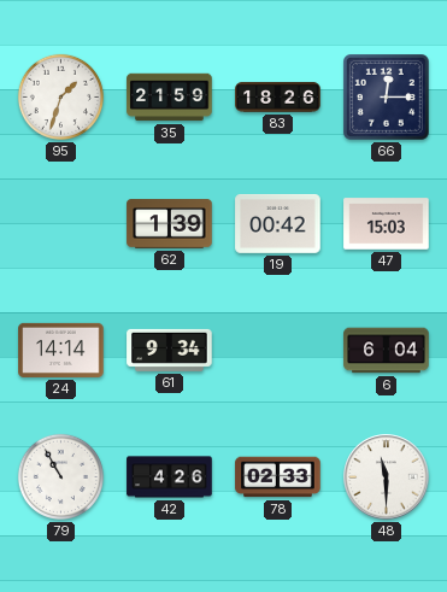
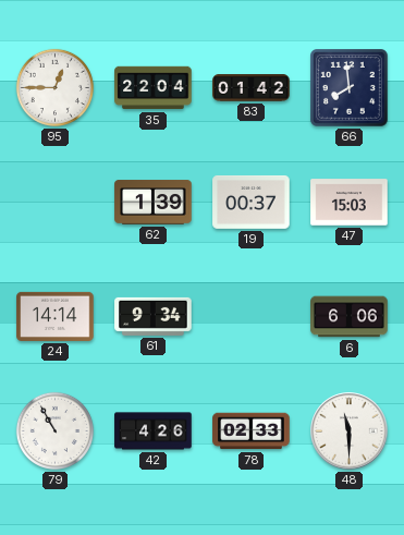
95: 1:33 -> 12:45 (54, 87)
35: 21:59 -> 22:04 (154, 88)
83: 18:26 -> 01:42 (252, 88)
66: 12:15 -> 7:59 (350, 88)
19: 00:42 -> 00:37 (252, 202)
6: 6:04 -> 6:06 (350, 317)
